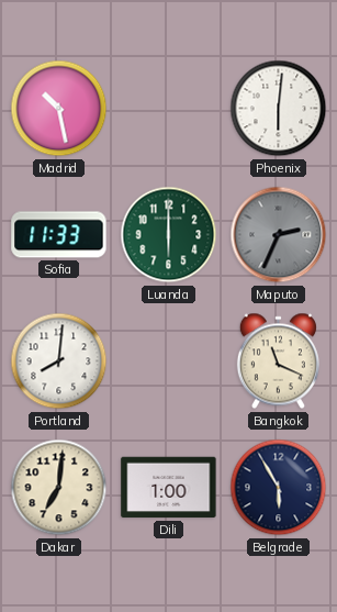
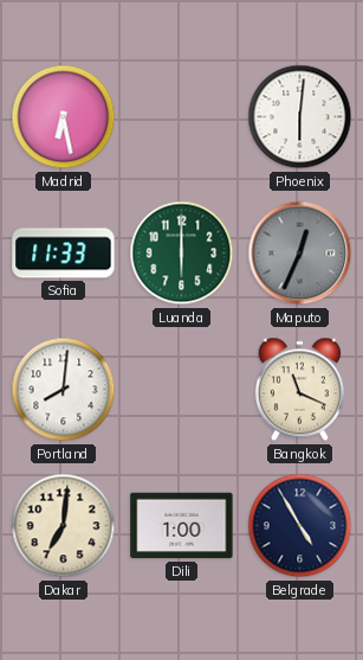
Madrid: 10:28 -> 6:28 (64, 117)
Maputo: 2:34 -> 12:34 (300, 254)
Belgrade: 5:55 -> 4:55 (300, 526)
